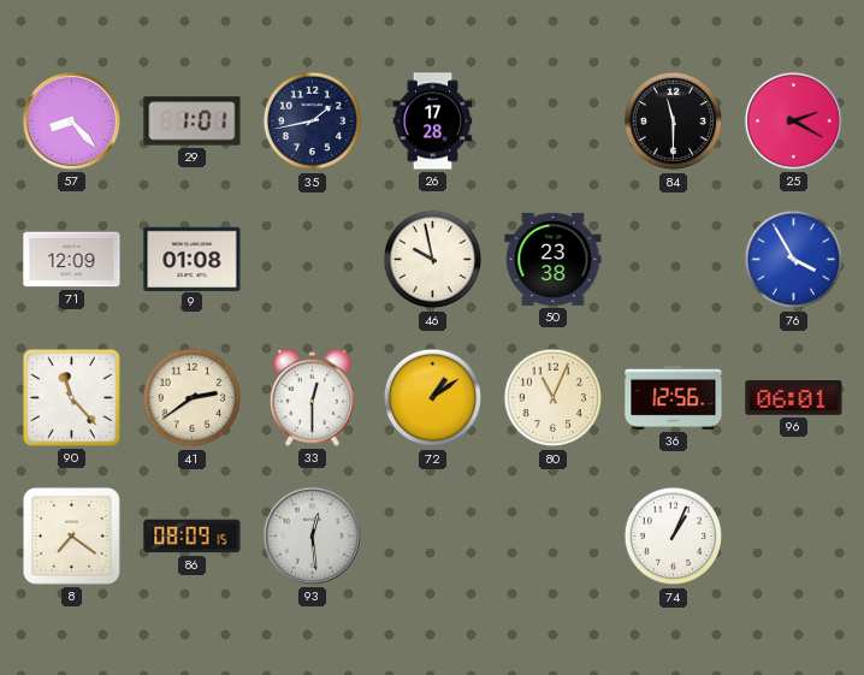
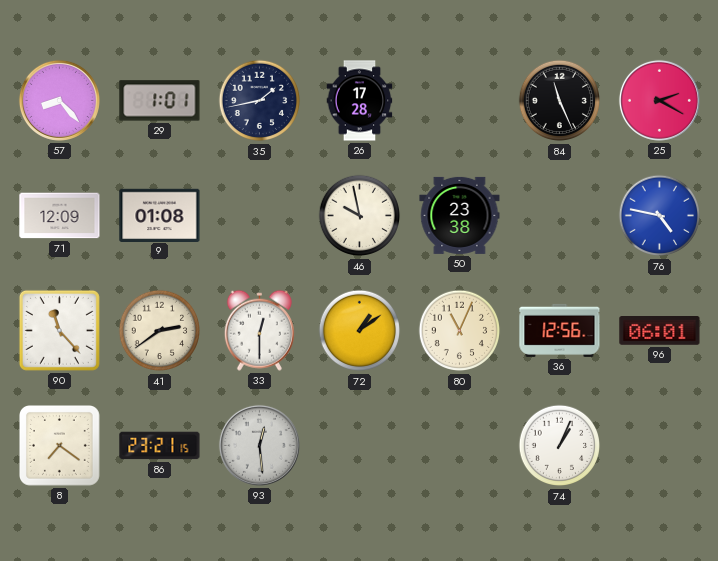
84: 11:30 -> 11:26 (560, 101)
76: 3:55 -> 4:47 (660, 216)
86: 08:09 -> 23:21 (160, 446)
